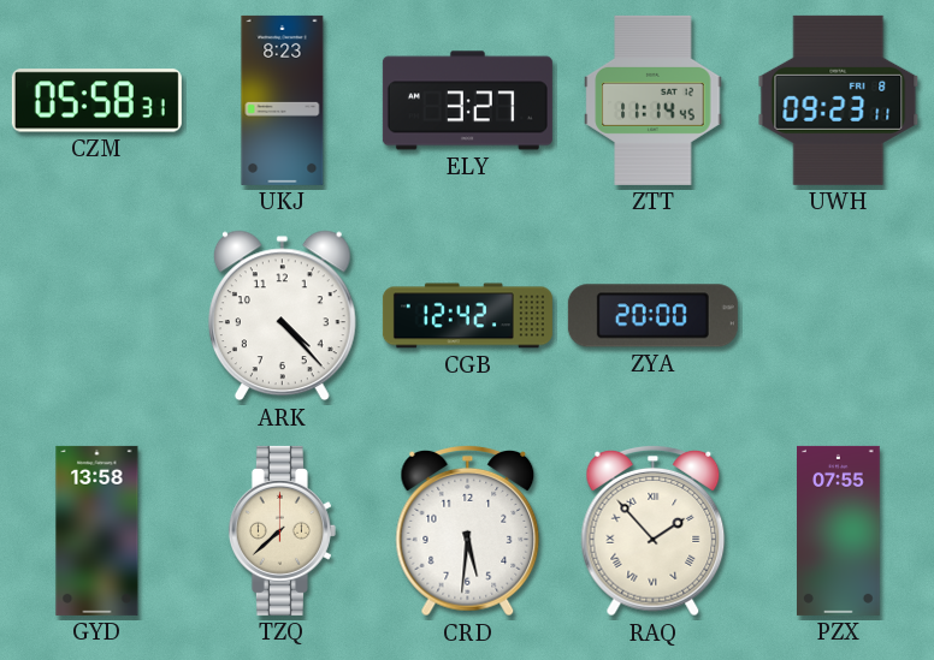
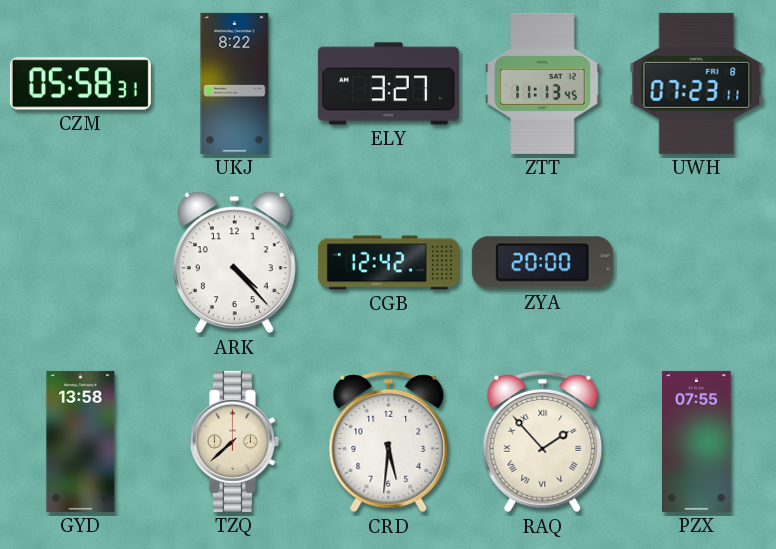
UKJ: 8:23 -> 8:22 (235, 83)
ZTT: 11:14 -> 11:13 (543, 83)
UWH: 09:23 -> 07:23 (697, 83)
